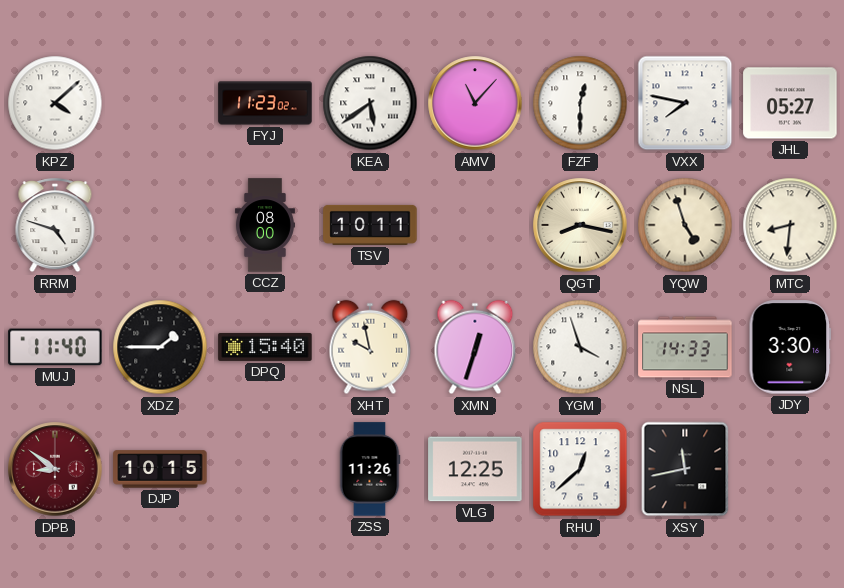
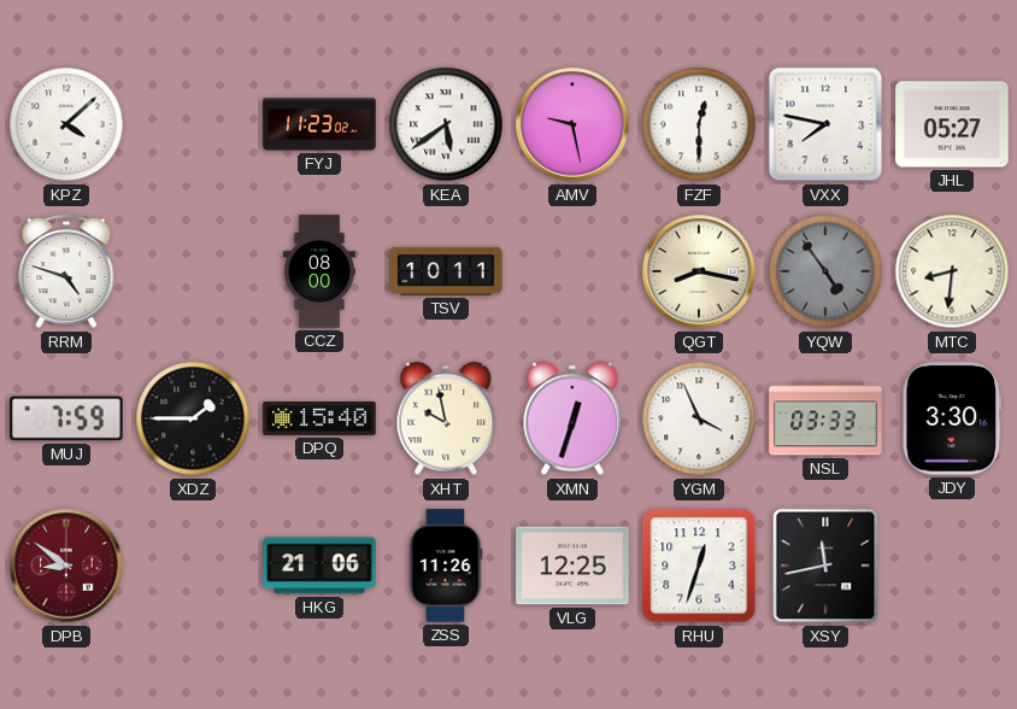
AMV: 11:07 -> 9:28 (572, 124)
YQW: 4:57 -> 4:54 (825, 271)
YQW dial: cream -> grey (825, 271)
MUJ: 11:40 -> 7:59 (66, 418)
YGM: 3:57 -> 3:56 (699, 418)
NSL: 14:33 -> 03:33 (825, 418)
DJP: 10:15 -> none (160, 469)
HKG: none -> 21:06 (319, 566)
RHU: 12:38 -> 12:33 (699, 566)
